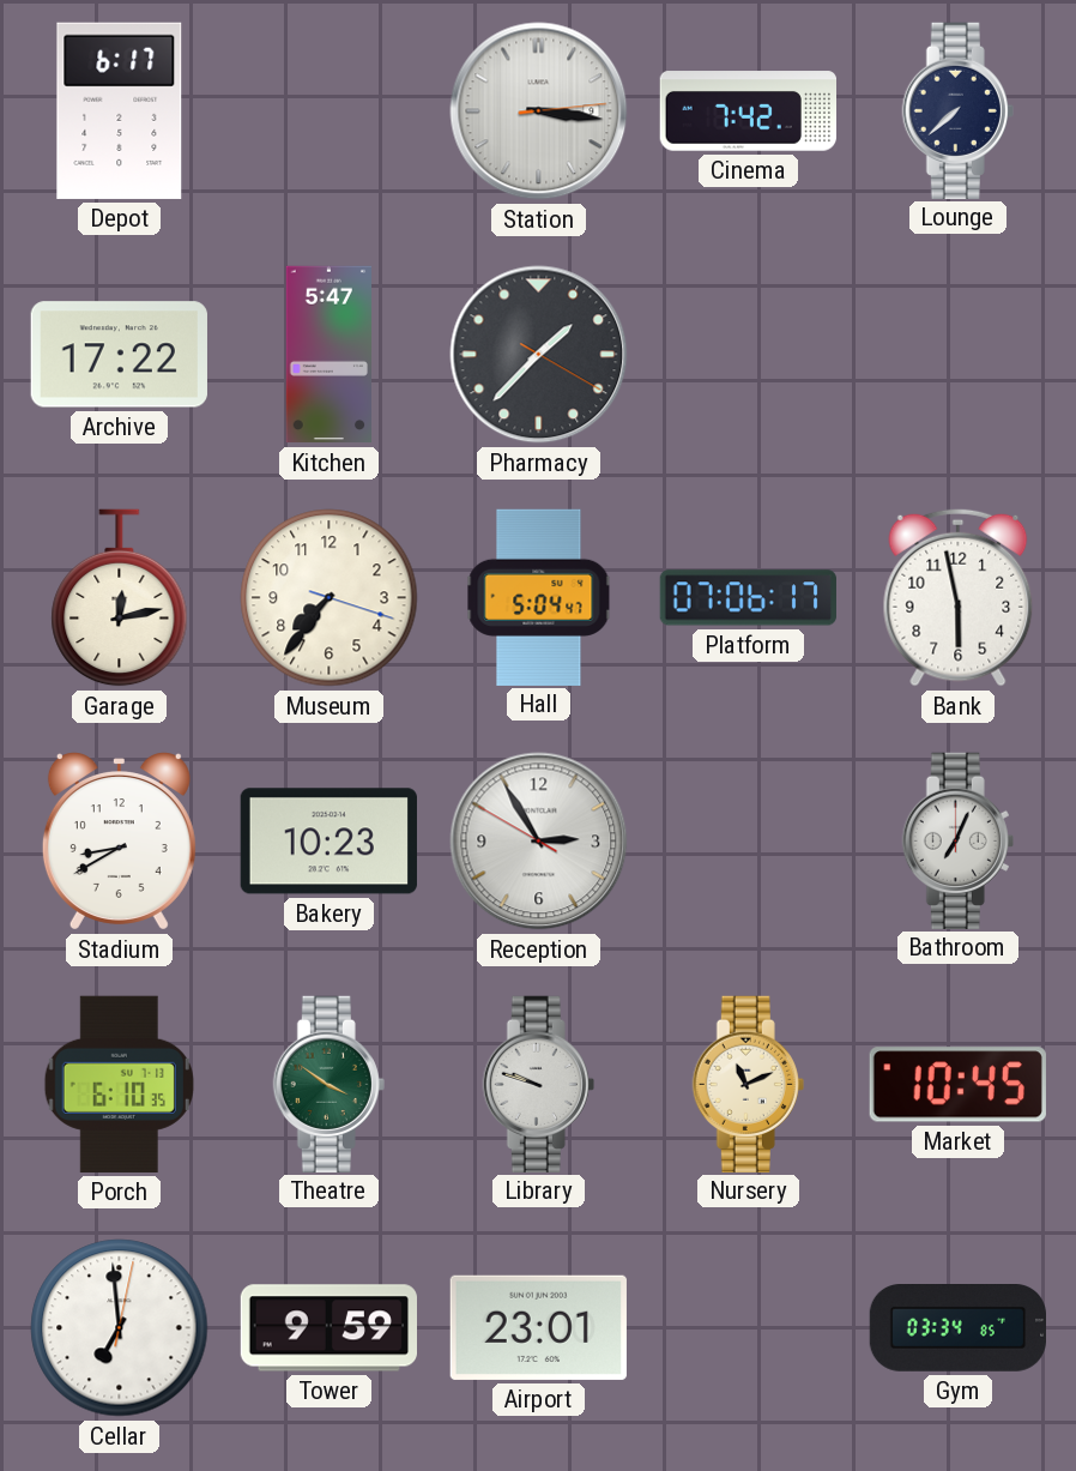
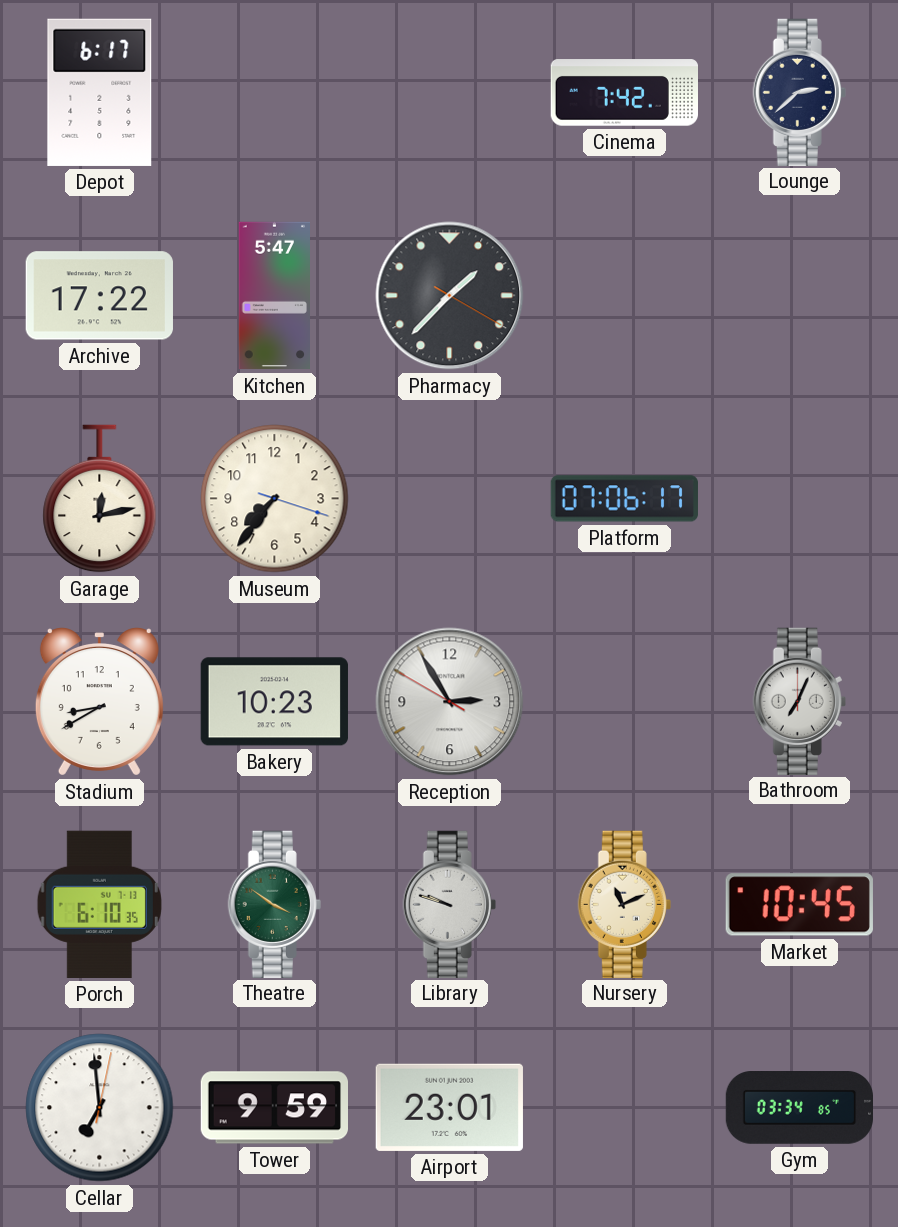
Station: 3:16 -> none (539, 111)
Lounge: 7:38 -> 2:38 (799, 92)
Hall: 5:04 -> none (539, 597)
Bank: 5:58 -> none (959, 597)
